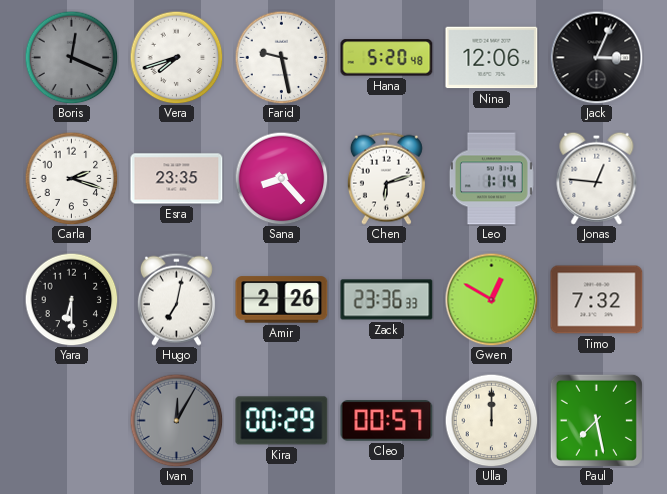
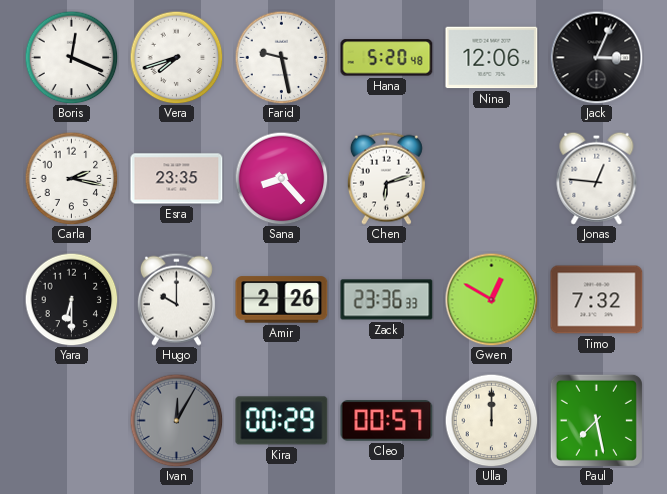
Boris dial: grey -> white (71, 57)
Carla: 2:18 -> 2:17 (71, 178)
Leo: 1:14 -> none (491, 179)
Hugo: 7:02 -> 10:00 (176, 299)
